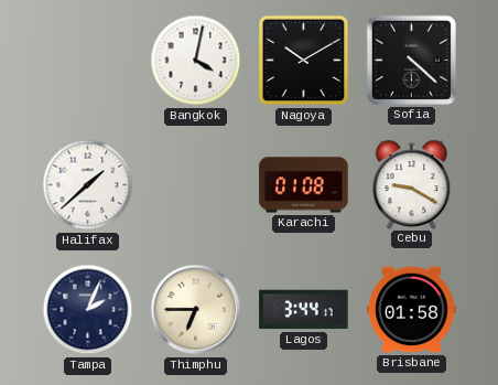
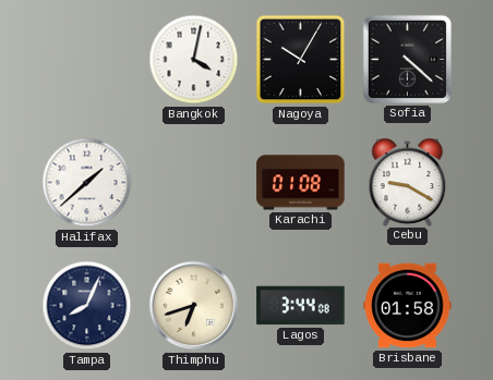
Nagoya: 10:10 -> 10:05 (301, 60)
Tampa: 2:04 -> 8:04 (87, 306)
Thimphu: 6:45 -> 6:42 (194, 306)
Lagos: 3:44:17 -> 3:44:08 (301, 306)
